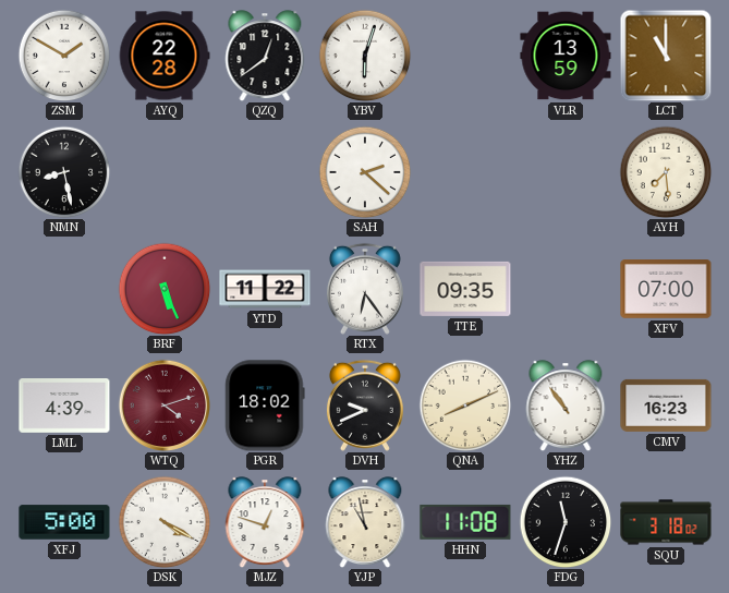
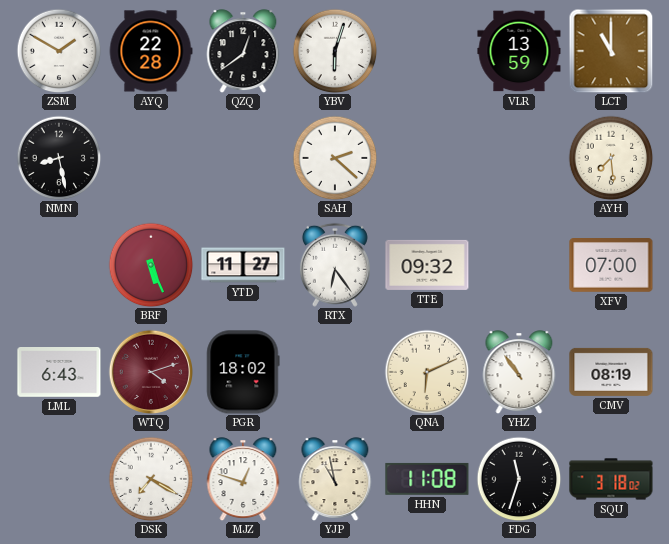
YTD: 11:22 -> 11:27 (243, 265)
TTE: 09:35 -> 09:32 (427, 265)
LML: 4:39 -> 6:43 (59, 373)
DVH: 9:41 -> none (365, 406)
QNA: 8:11 -> 6:11 (427, 372)
CMV: 16:23 -> 08:19 (611, 372)
XFJ: 5:00 -> none (64, 522)
DSK: 4:20 -> 7:20 (151, 479)
